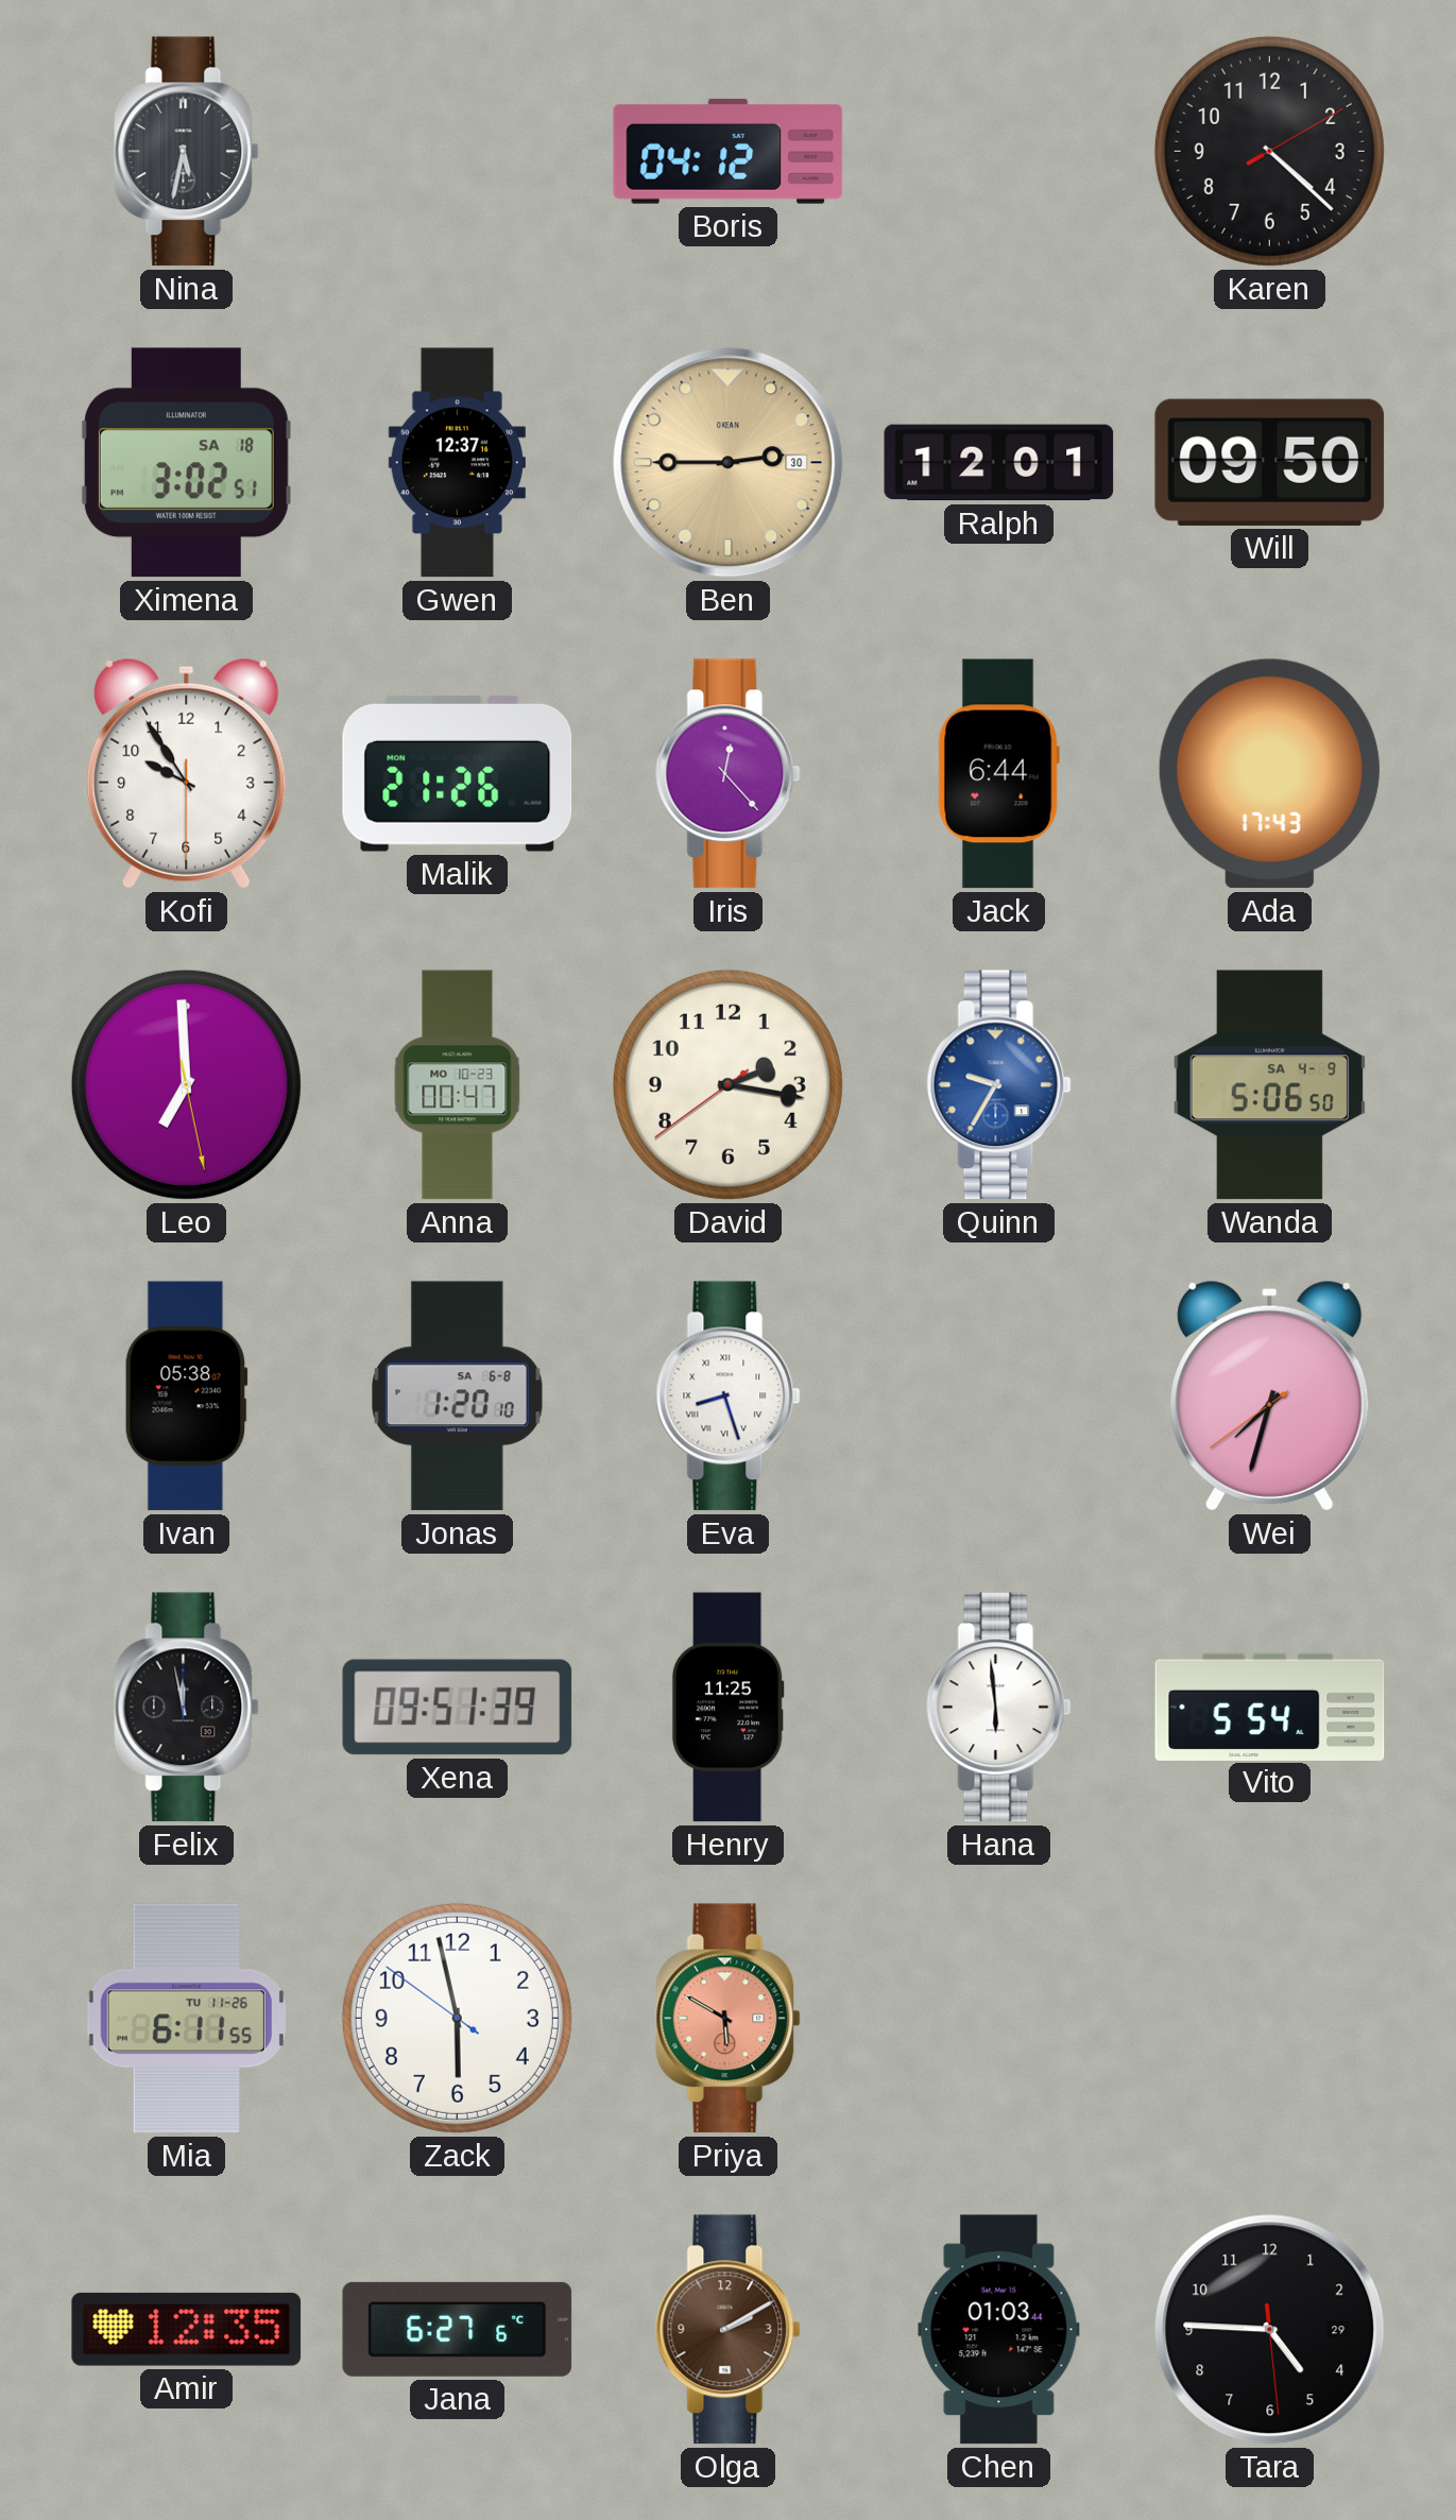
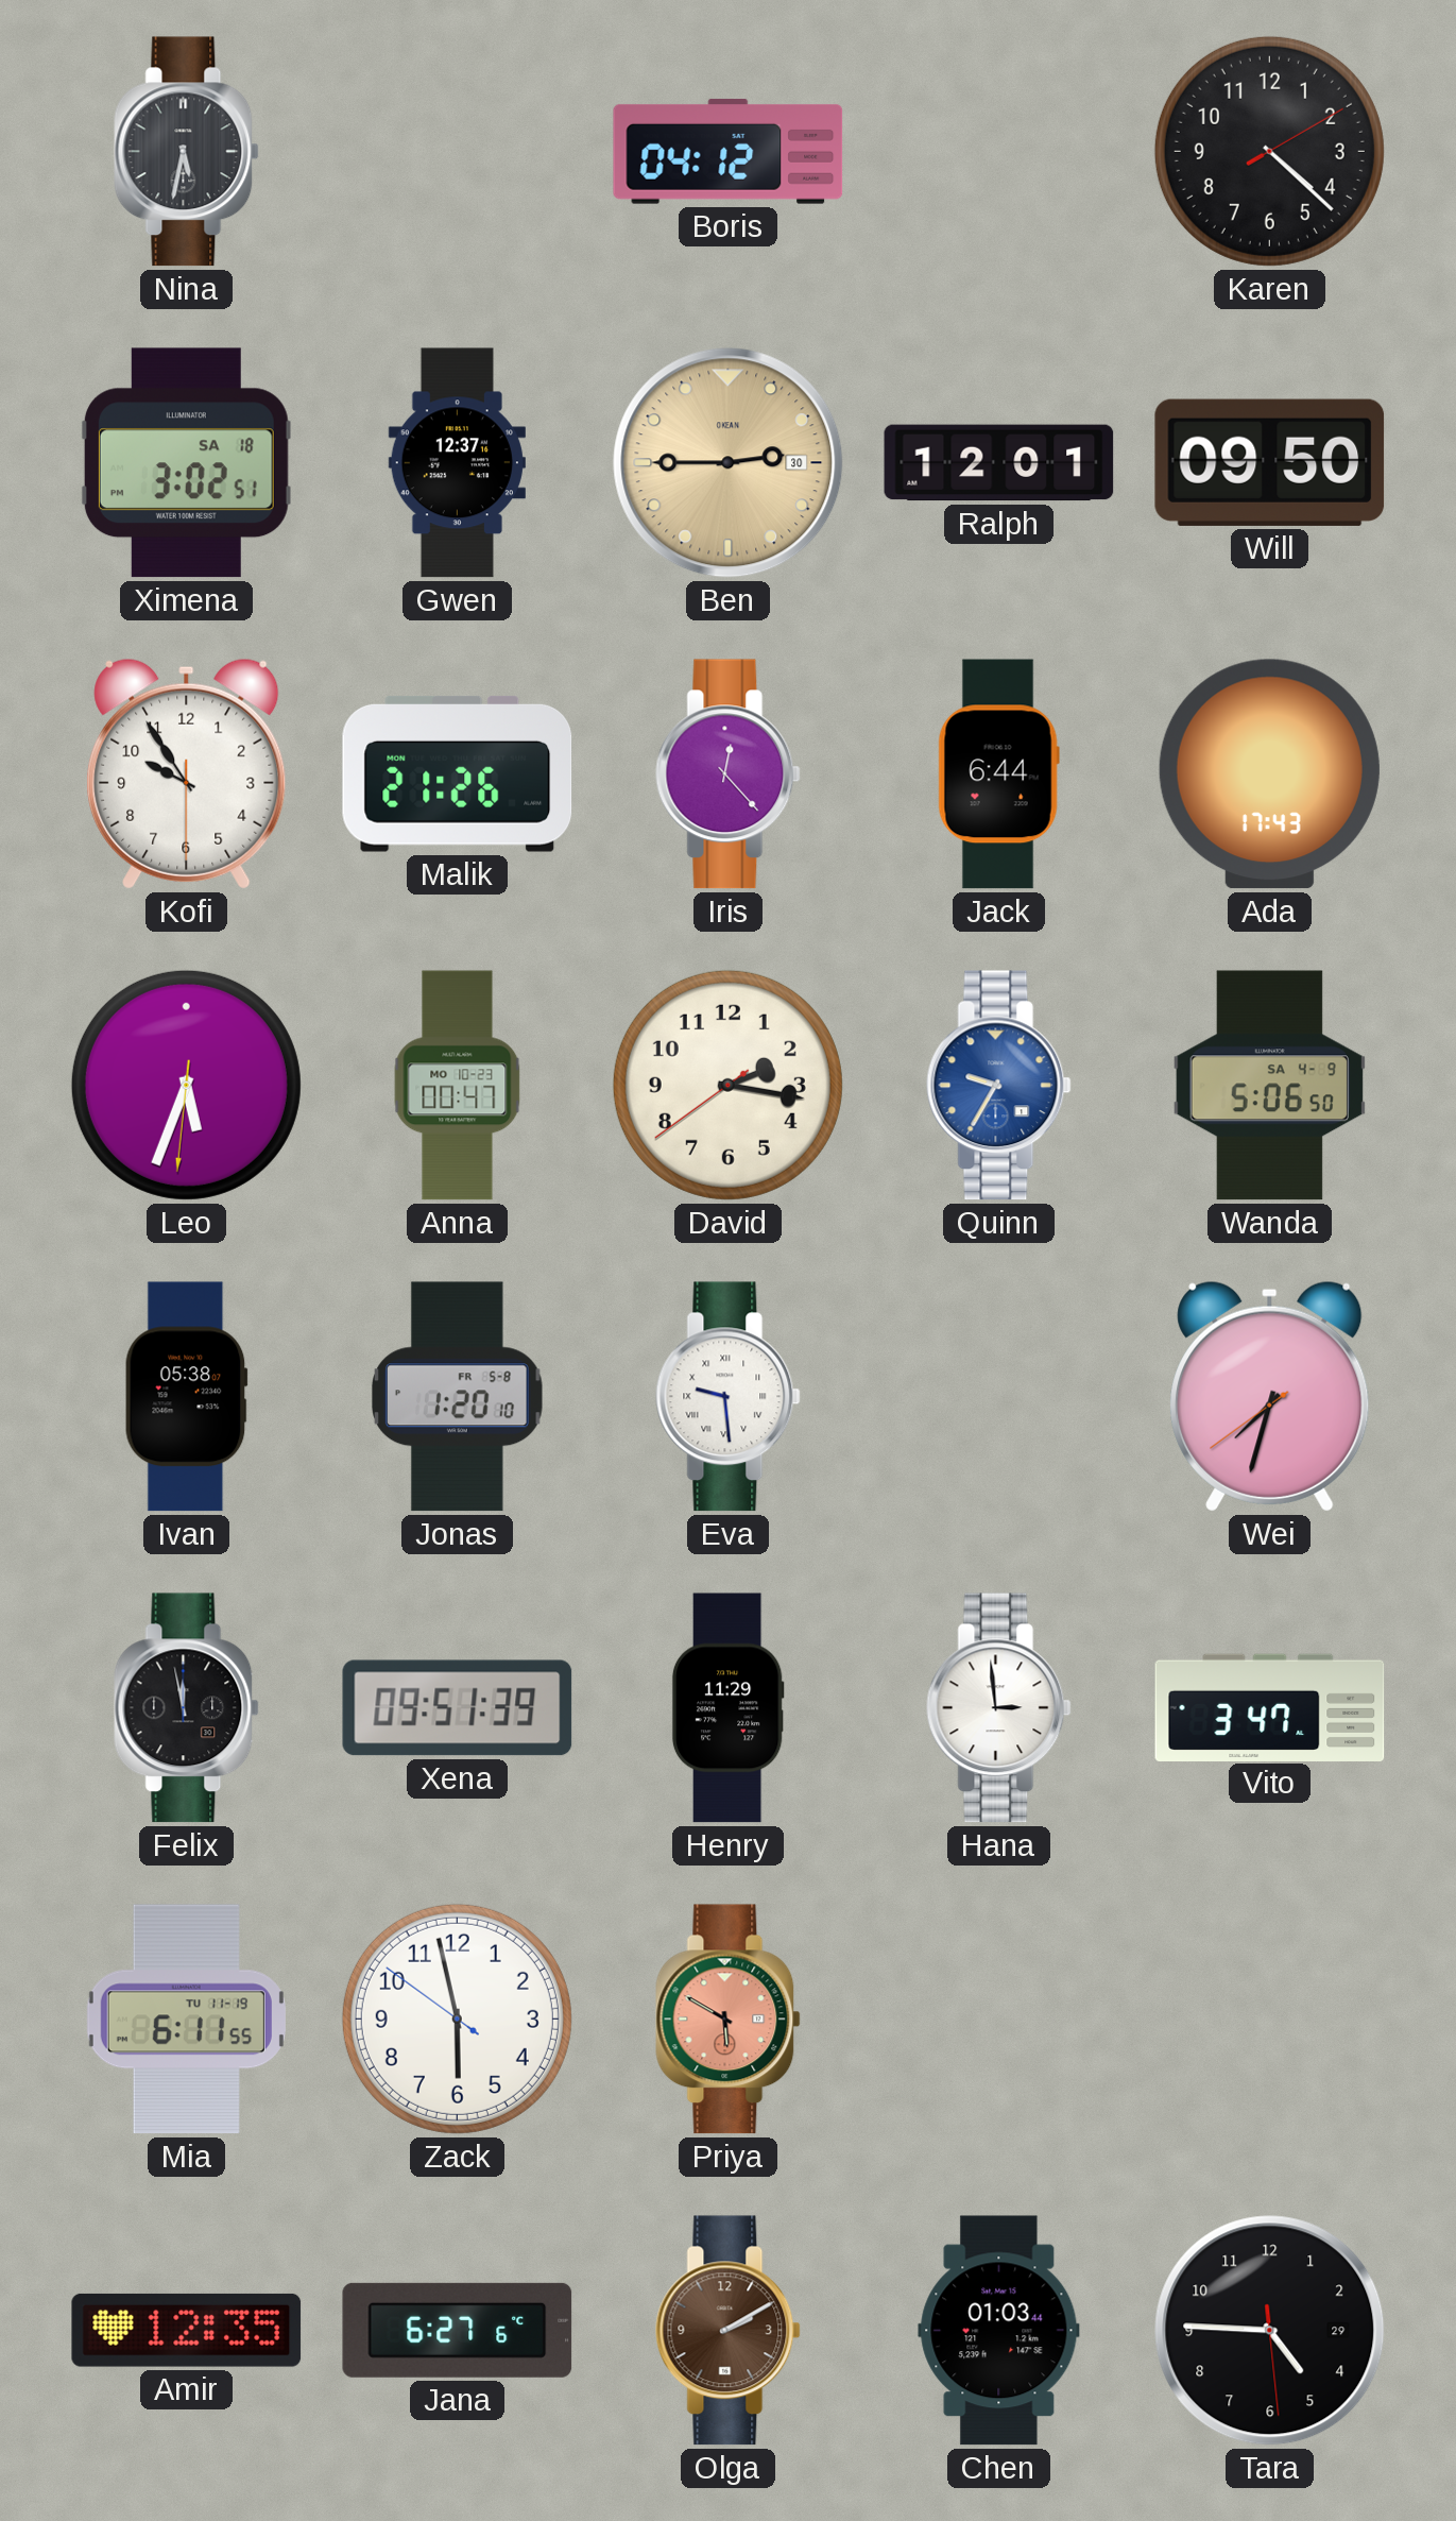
Leo: 6:59 -> 5:33 (186, 1085)
Jonas date: SA 6-8 -> FR 5-8 (458, 1397)
Eva: 8:27 -> 9:29 (729, 1397)
Henry: 11:25 -> 11:29 (727, 1708)
Hana: 5:59 -> 2:59 (999, 1708)
Vito: 5:54 -> 3:47 (1270, 1707)
Mia date: TU 11-26 -> TU 11-19 (186, 2020)
